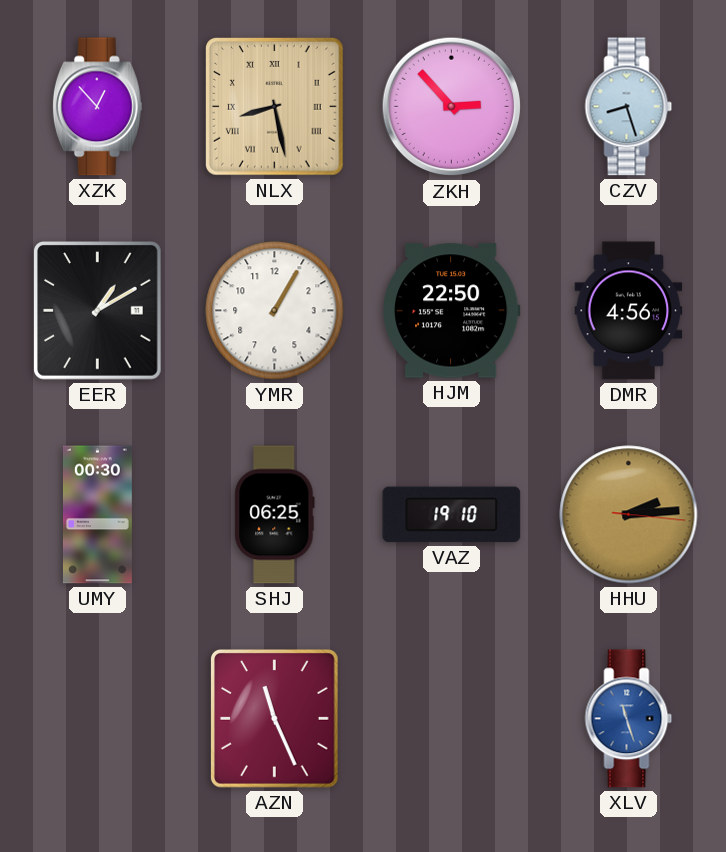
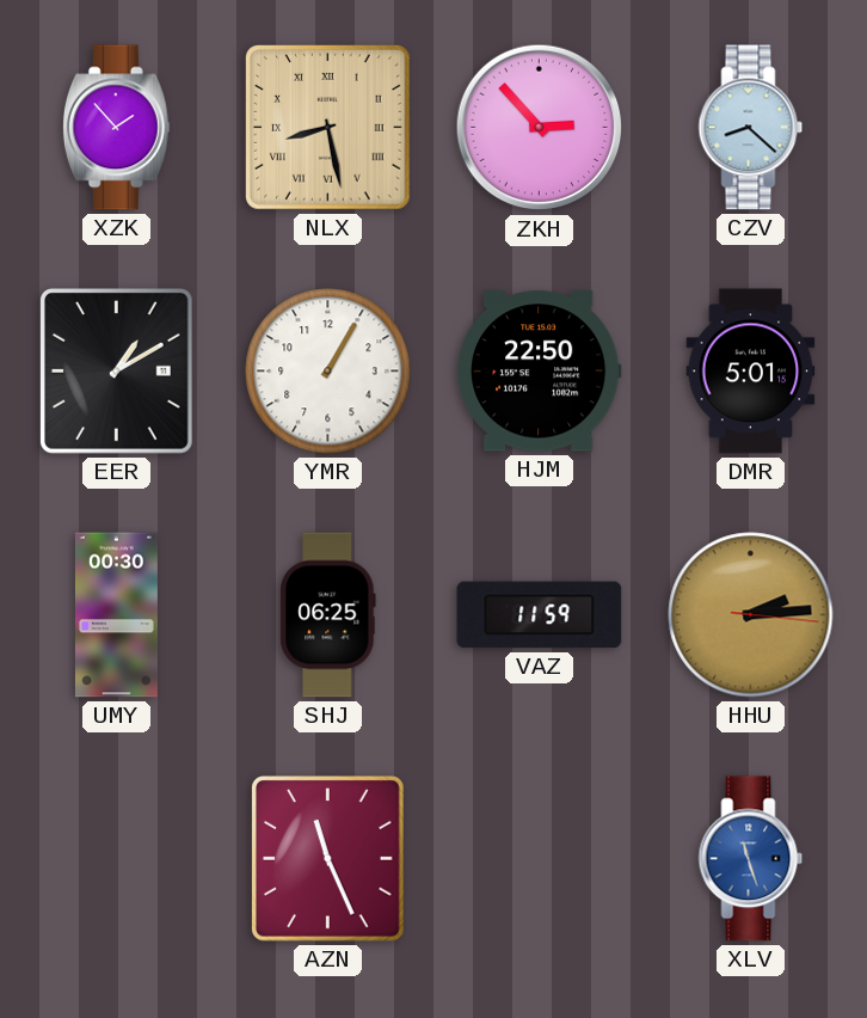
XZK: 12:53 -> 1:53 (116, 128)
CZV: 8:27 -> 8:22 (751, 128)
DMR: 4:56 -> 5:01 (751, 372)
VAZ: 19:10 -> 11:59 (540, 615)
